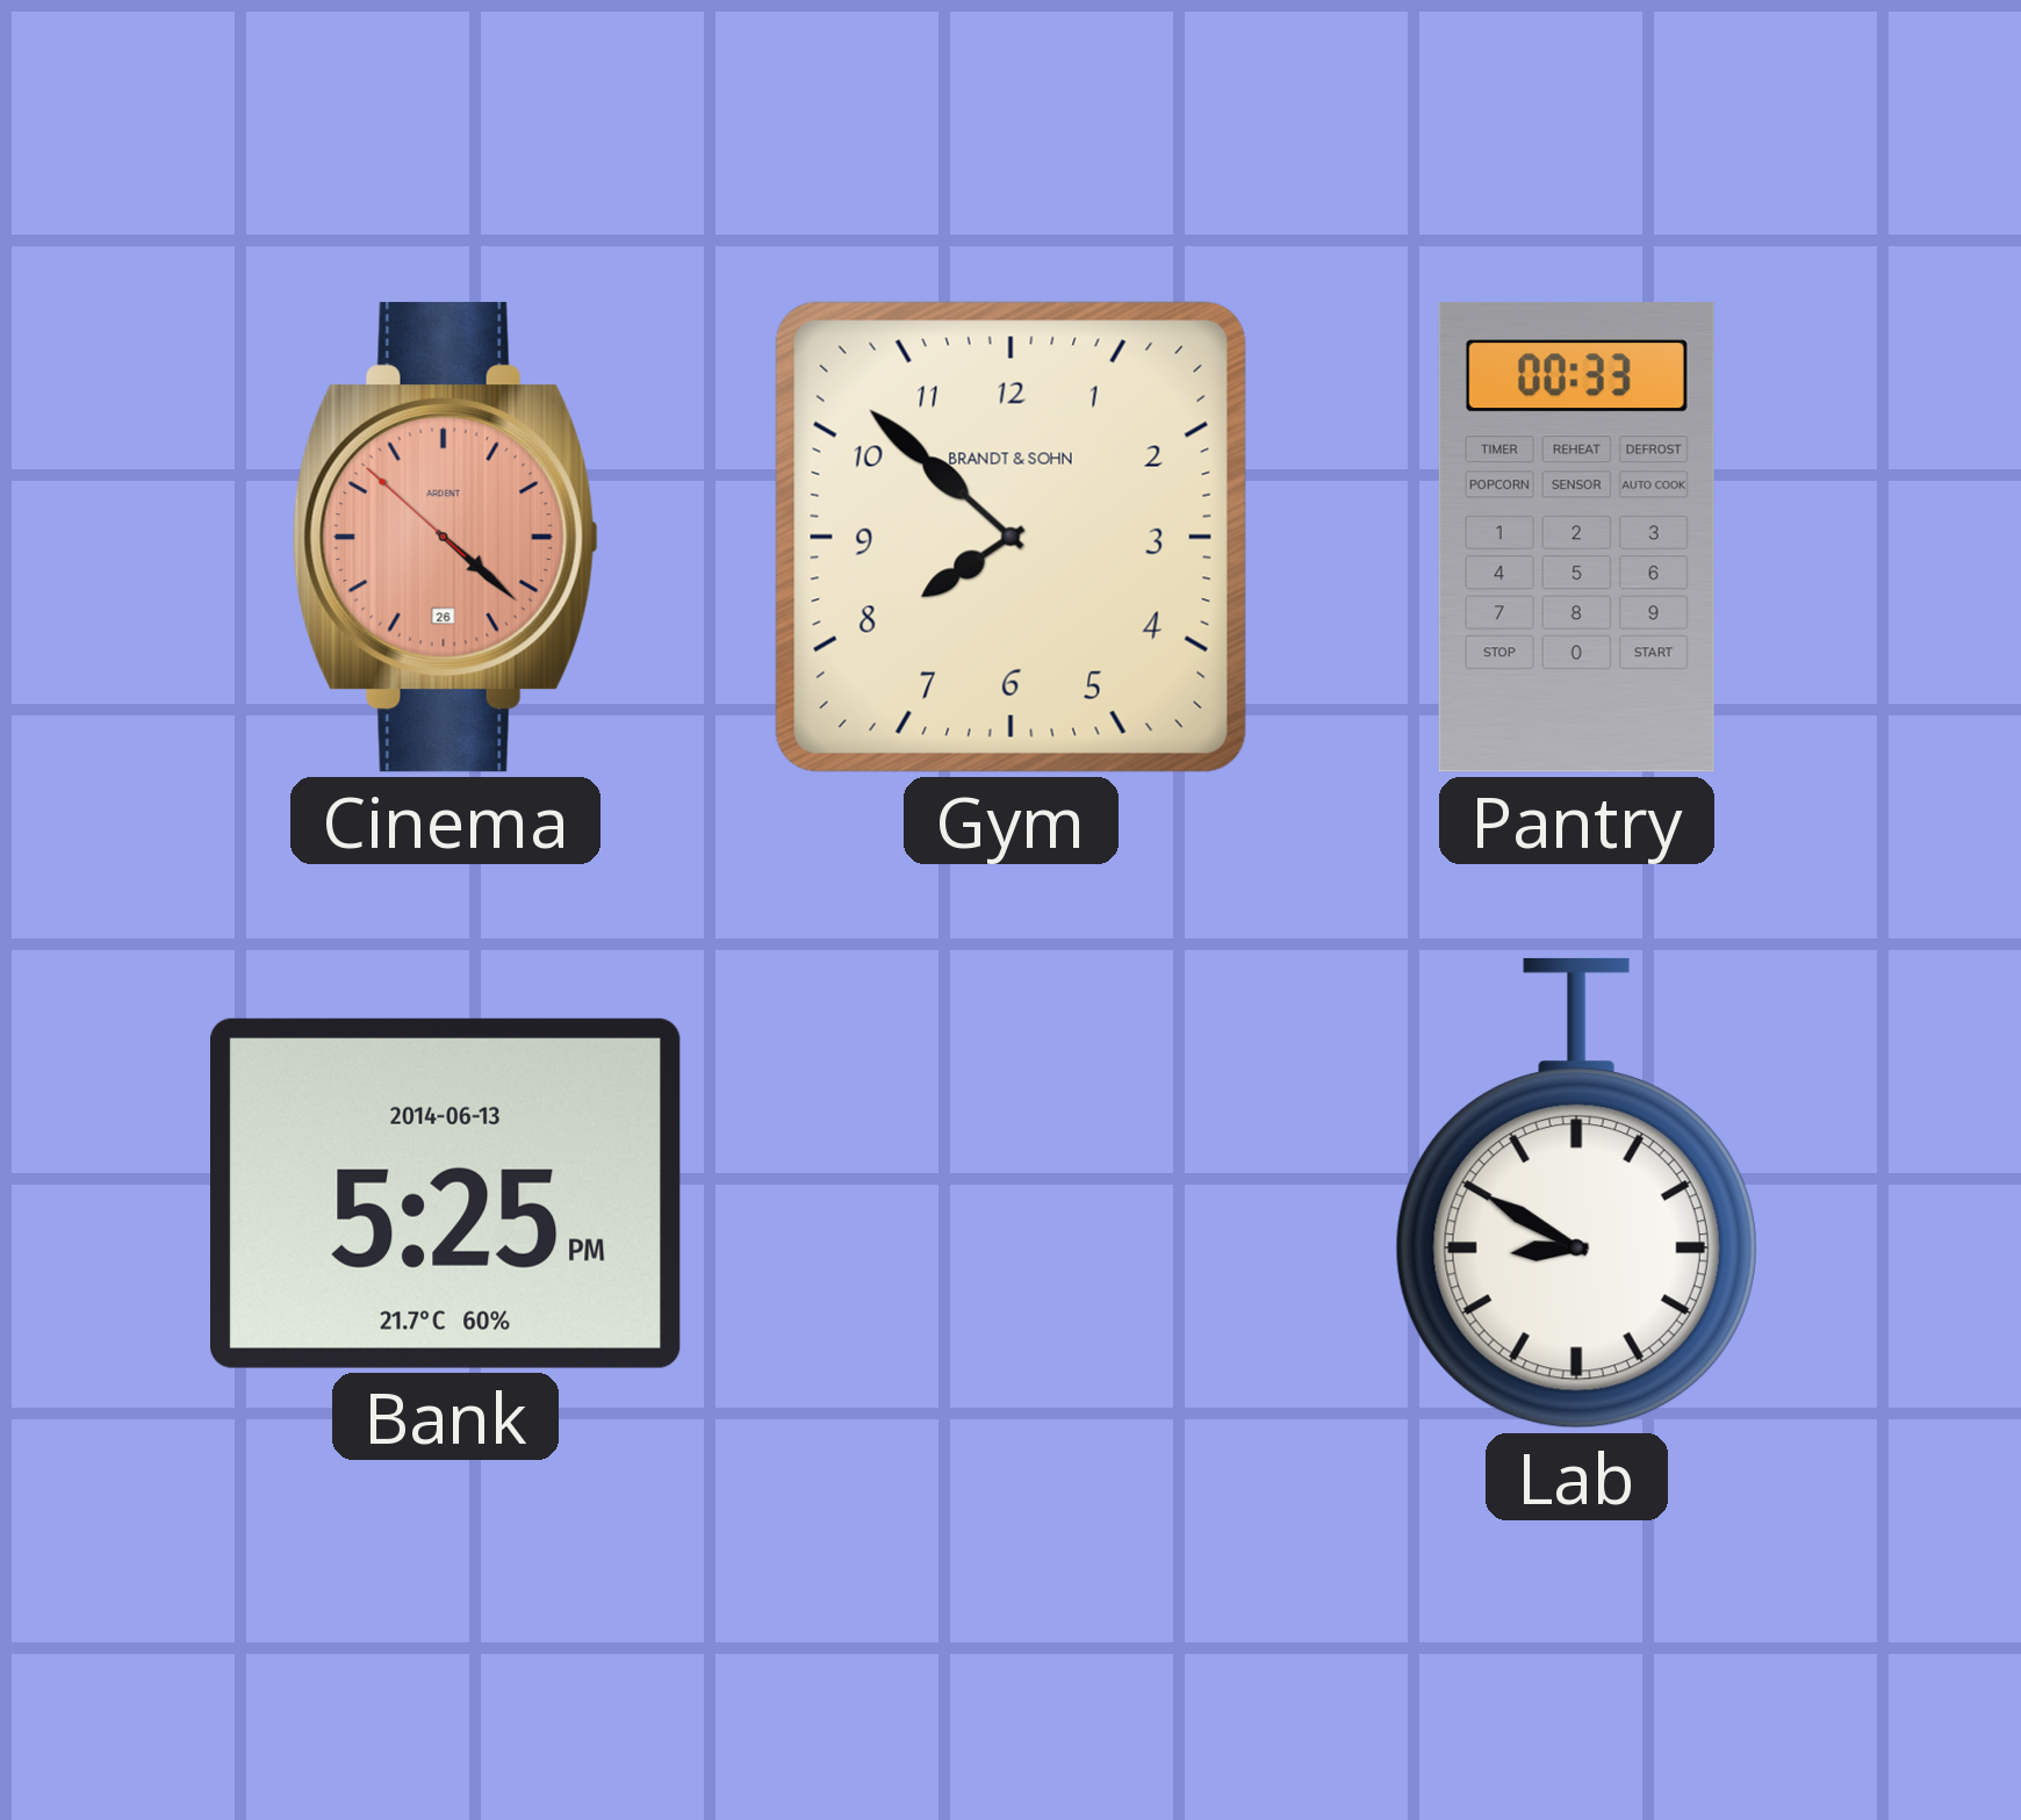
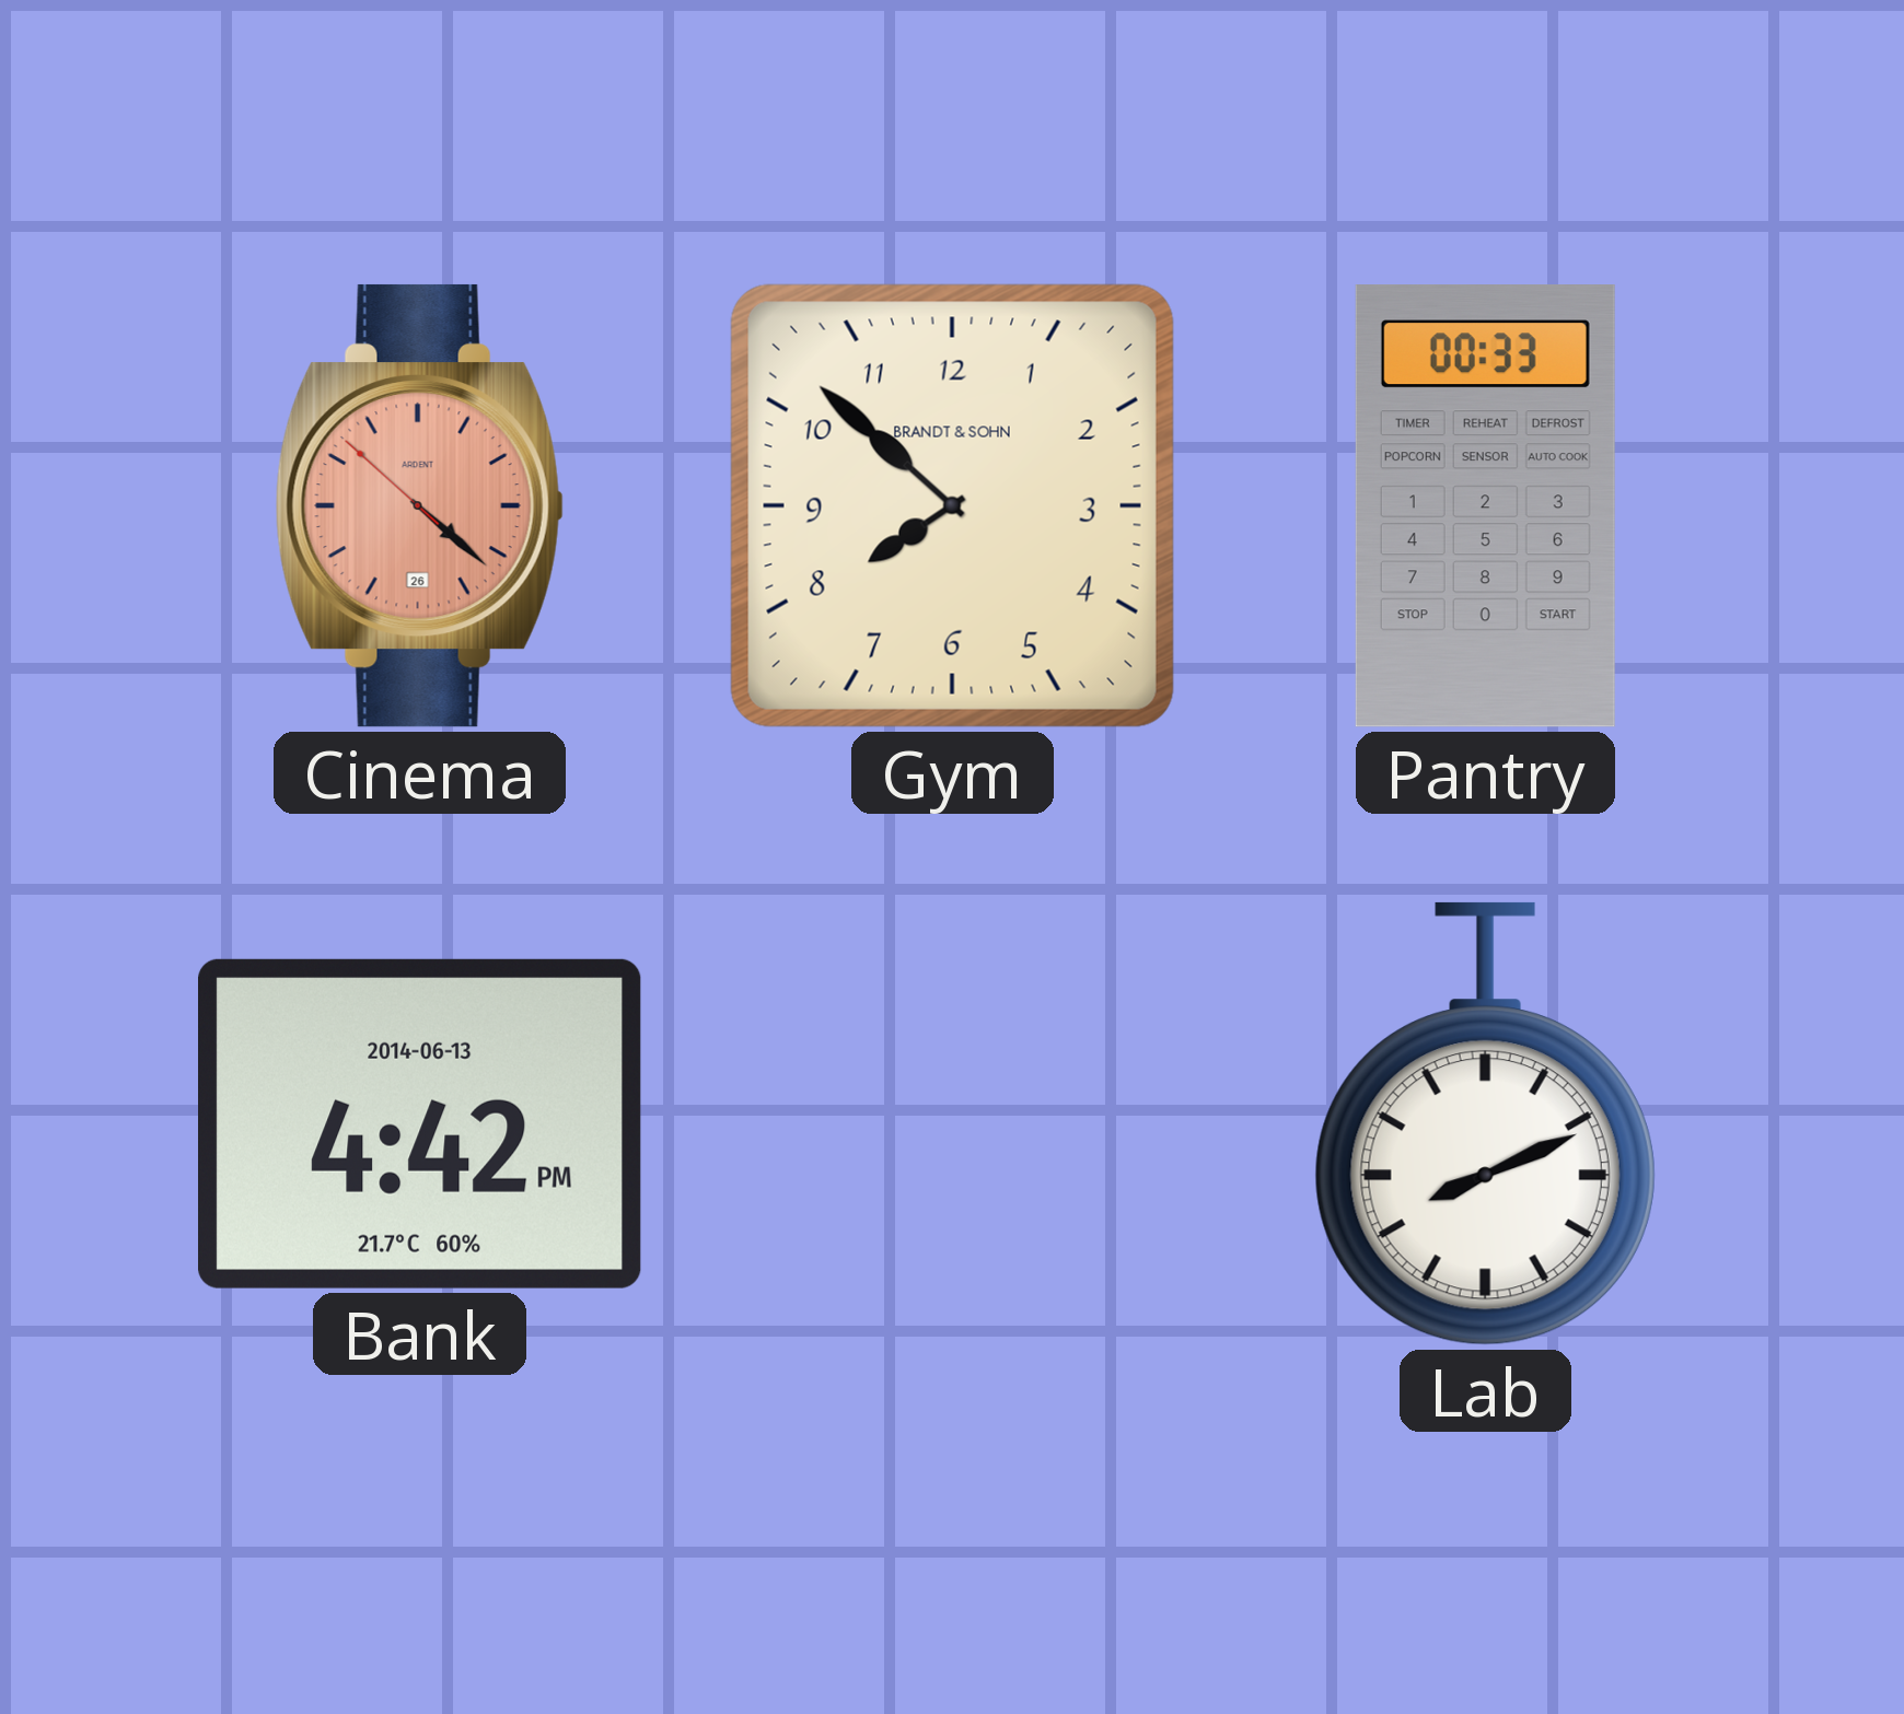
Bank: 5:25 -> 4:42 (420, 1123)
Lab: 8:50 -> 8:11 (1485, 1123)
